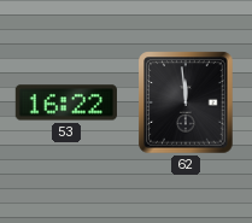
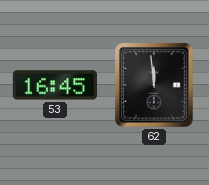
53: 16:22 -> 16:45 (55, 85)
